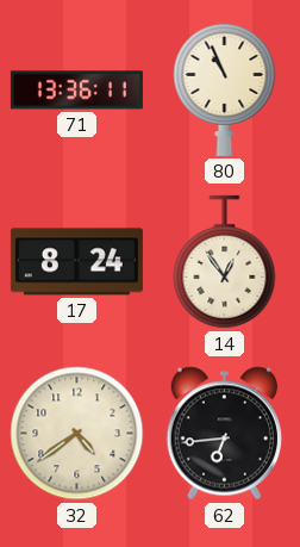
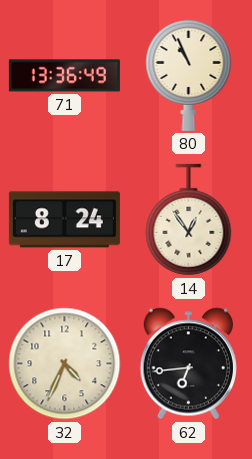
71: 13:36:11 -> 13:36:49 (64, 76)
32: 4:39 -> 4:34 (65, 364)
